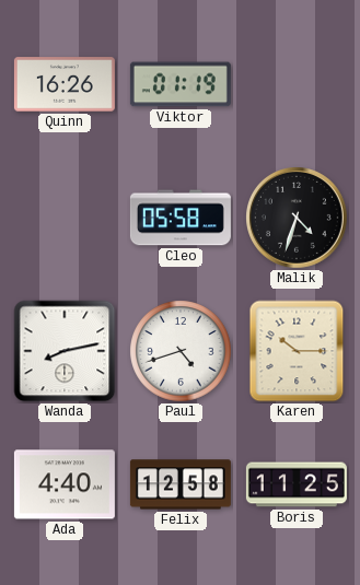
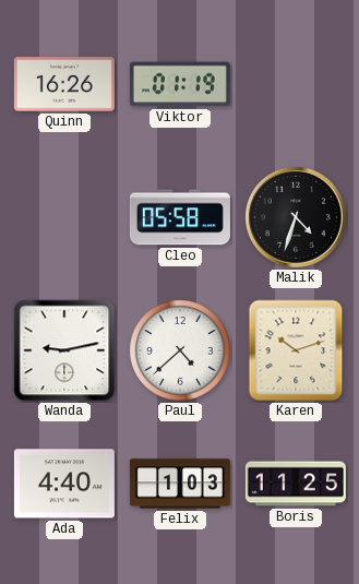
Wanda: 8:13 -> 9:13 (64, 350)
Paul: 4:42 -> 4:38 (180, 350)
Karen: 10:15 -> 10:12 (296, 350)
Felix: 12:58 -> 1:03 (180, 484)
